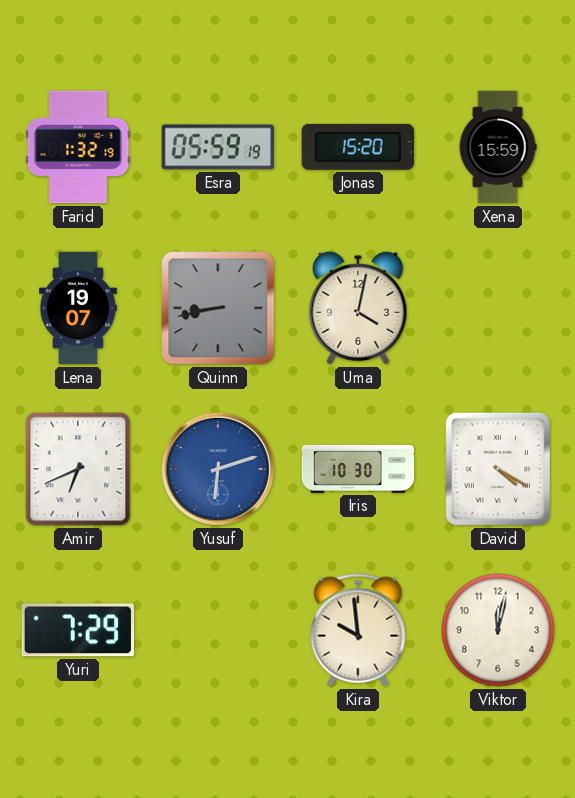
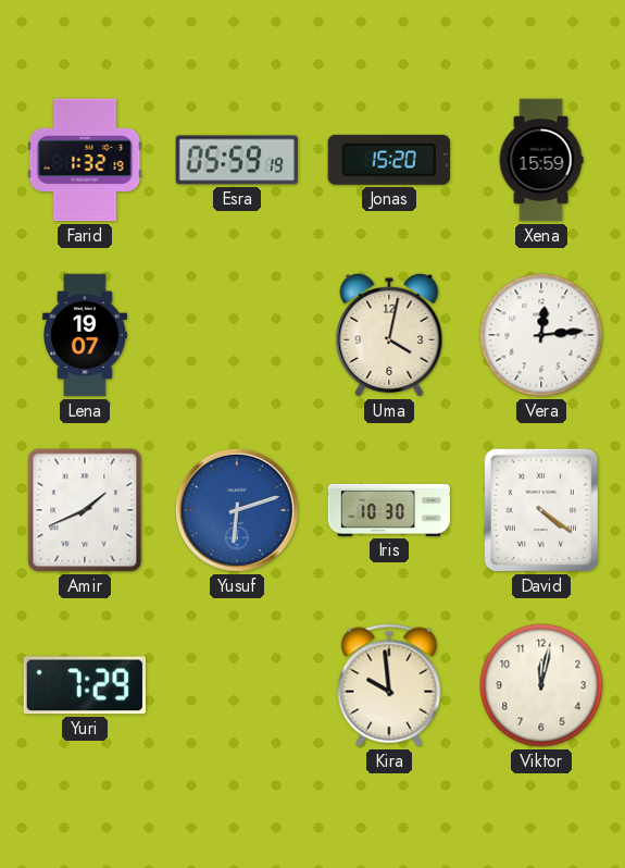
Quinn: 8:43 -> none (218, 308)
Vera: none -> 12:14 (541, 335)
Amir: 6:41 -> 1:41 (85, 510)
David: 4:20 -> 4:21 (541, 510)
